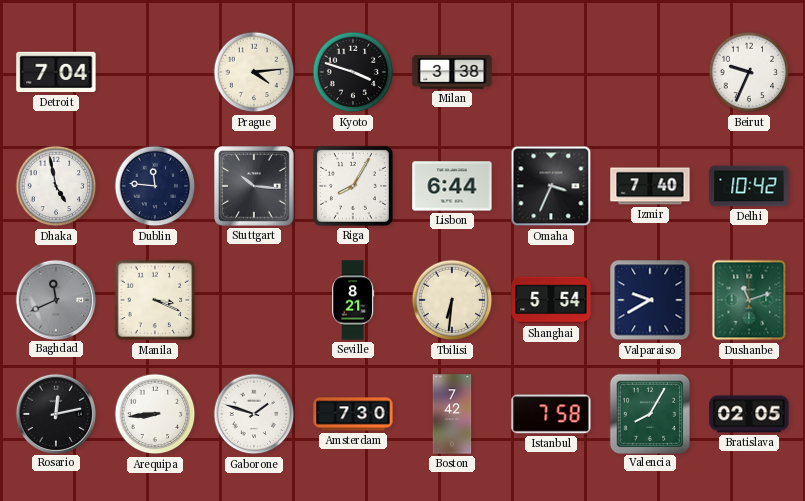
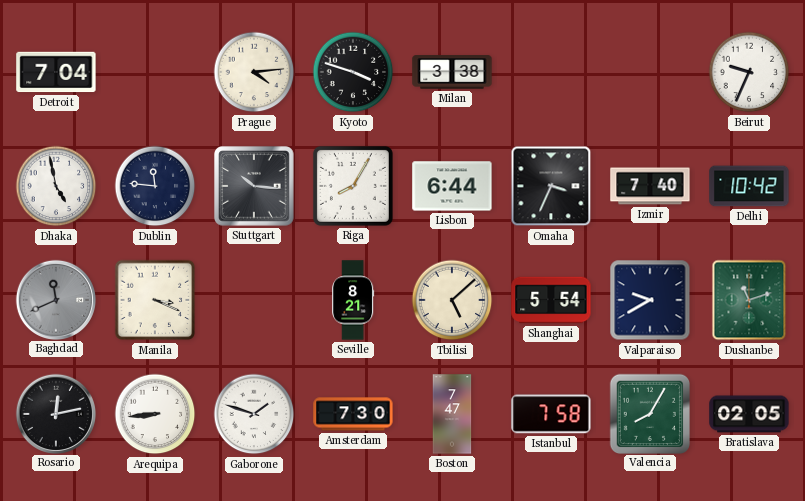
Tbilisi: 6:31 -> 5:08 (452, 300)
Boston: 7:42 -> 7:47 (452, 414)
